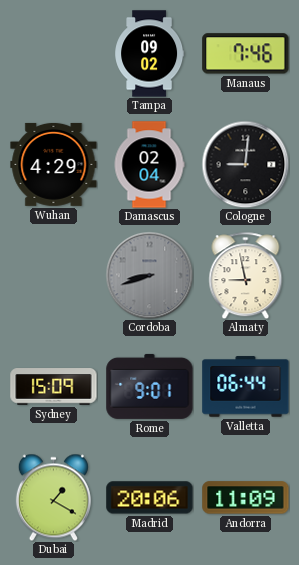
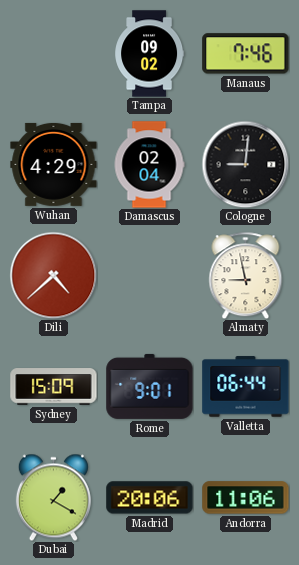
Dili: none -> 4:38 (53, 275)
Cordoba: 8:42 -> none (149, 275)
Andorra: 11:09 -> 11:06 (246, 498)
